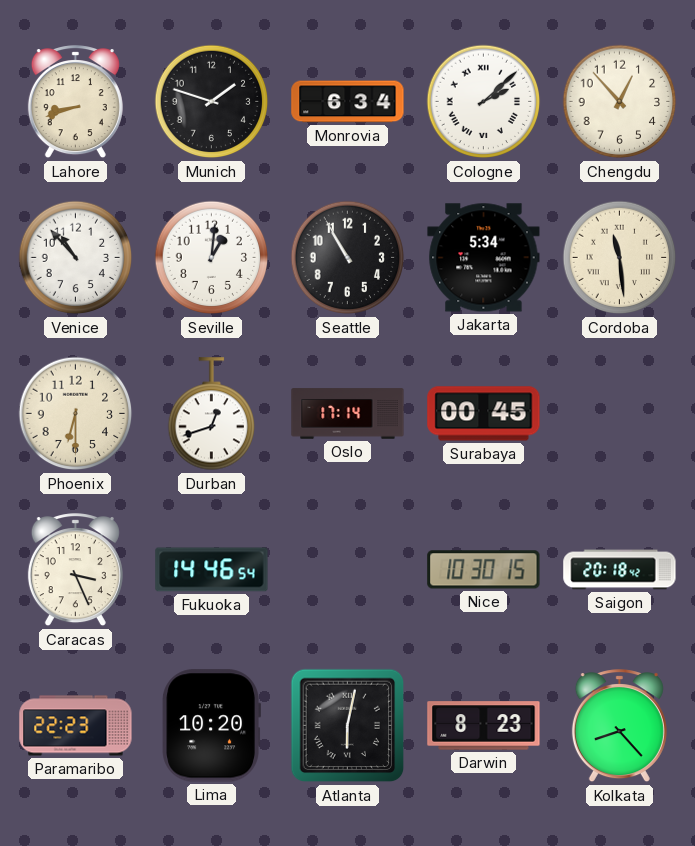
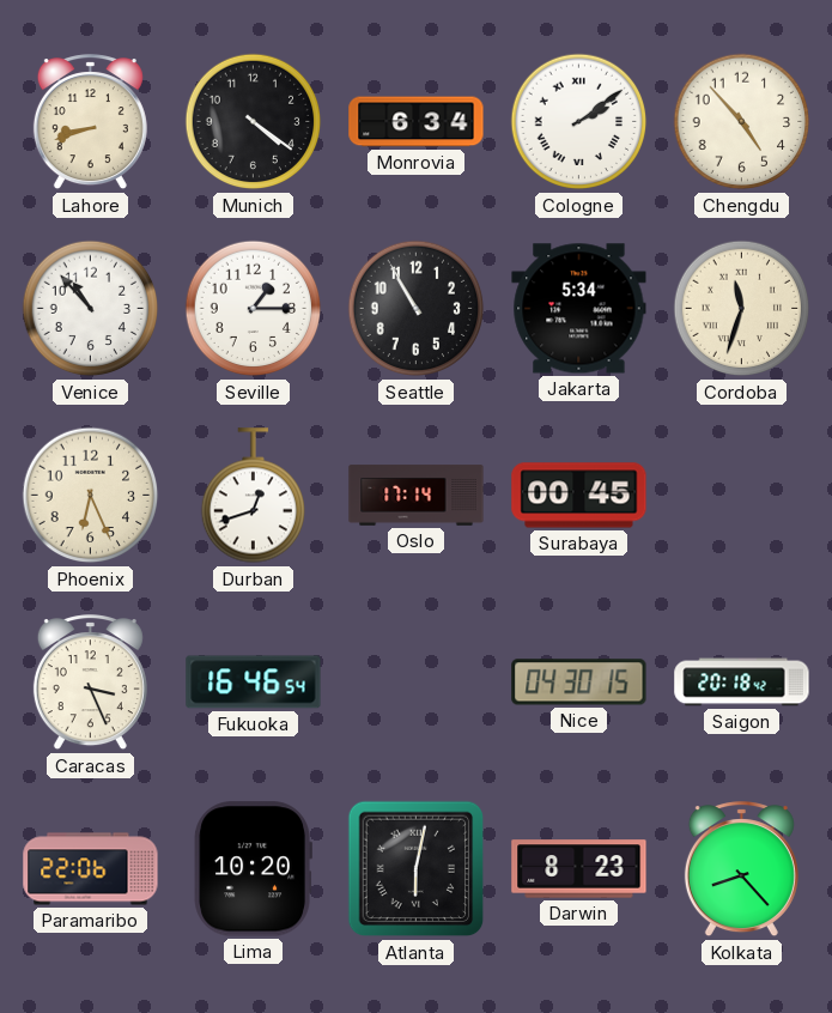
Munich: 1:48 -> 4:21 (254, 122)
Cologne: 2:08 -> 2:09 (579, 122)
Chengdu: 12:53 -> 4:53 (742, 122)
Seville: 1:01 -> 1:15 (254, 309)
Cordoba: 11:29 -> 11:33 (742, 309)
Phoenix: 6:30 -> 6:26 (91, 496)
Fukuoka: 14:46 -> 16:46 (254, 683)
Nice: 10:30 -> 04:30 (579, 683)
Paramaribo: 22:23 -> 22:06 (91, 869)
